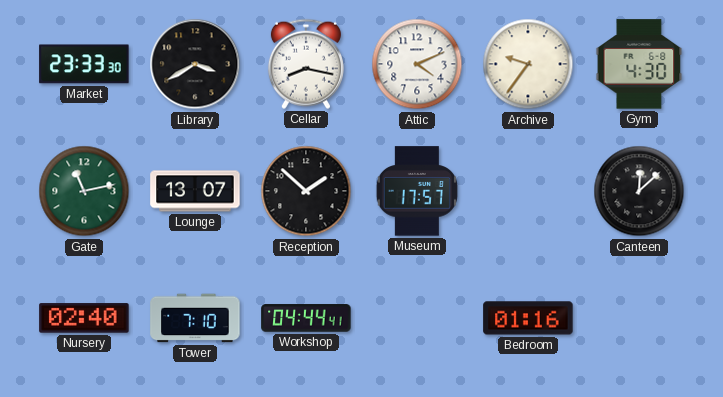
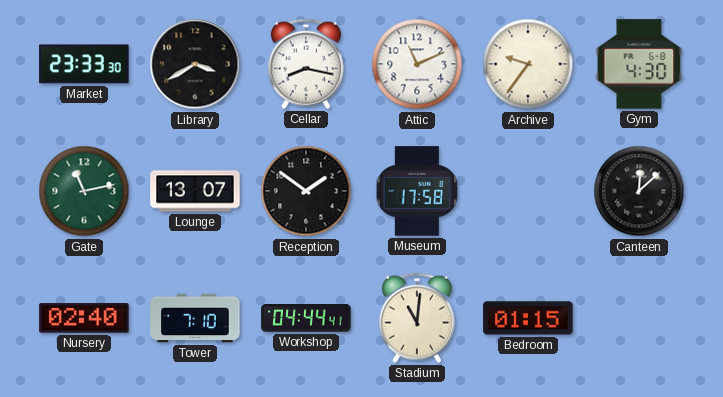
Attic: 4:11 -> 11:11 (417, 64)
Reception: 1:52 -> 1:51 (306, 191)
Museum: 17:57 -> 17:58 (416, 191)
Stadium: none -> 11:01 (417, 318)
Bedroom: 01:16 -> 01:15 (528, 318)
